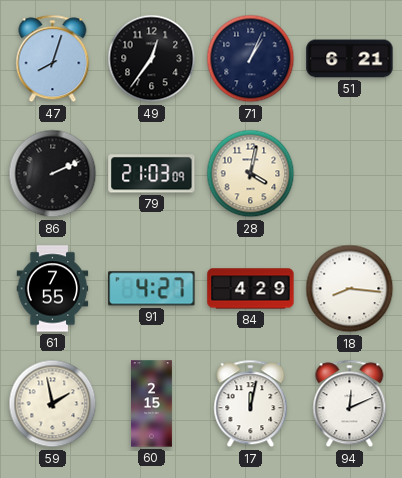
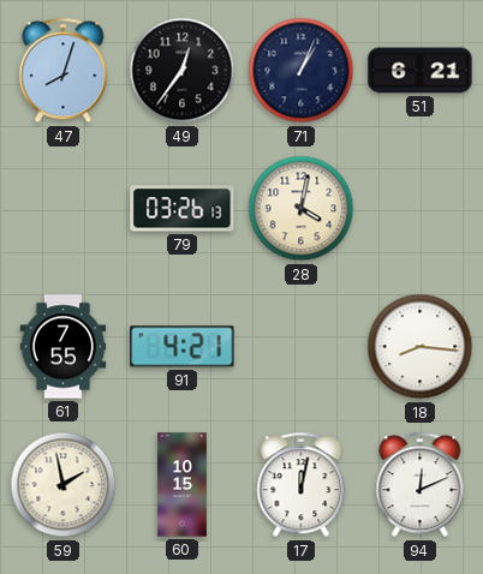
86: 2:11 -> none (53, 174)
79: 21:03 -> 03:26 (183, 209)
91: 4:27 -> 4:21 (183, 347)
84: 4:29 -> none (251, 289)
60: 2:15 -> 10:15 (183, 485)
